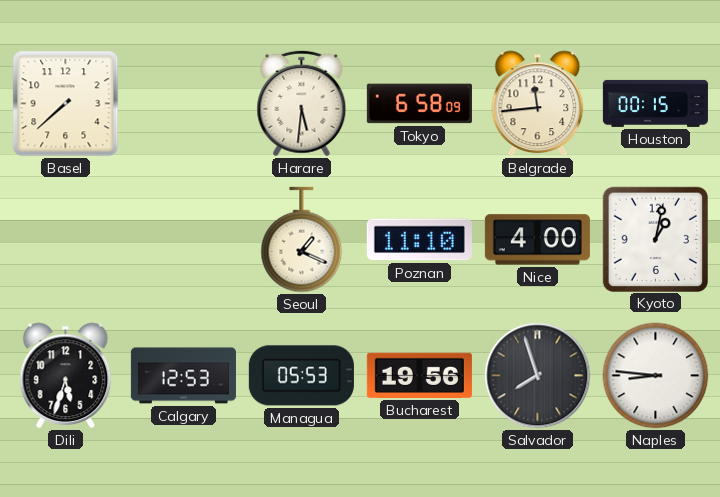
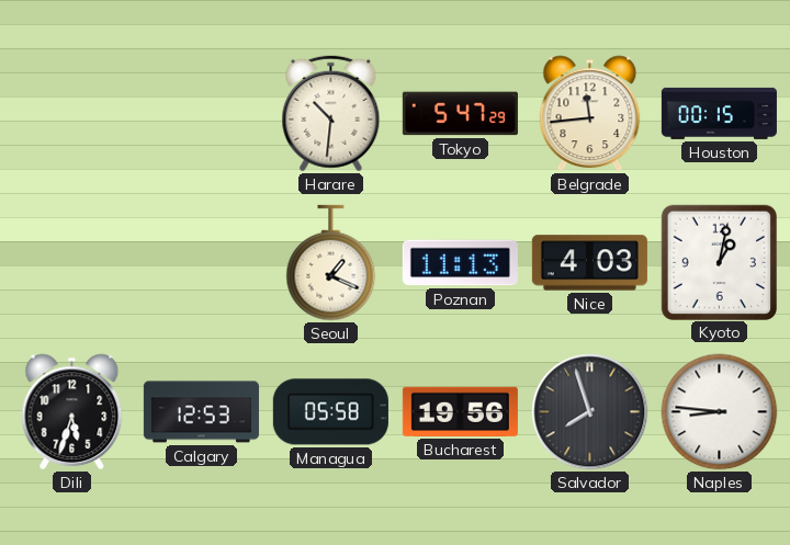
Basel: 7:38 -> none (66, 104)
Harare: 5:31 -> 10:31 (331, 114)
Tokyo: 6:58 -> 5:47 (460, 114)
Poznan: 11:10 -> 11:13 (460, 263)
Nice: 4:00 -> 4:03 (589, 263)
Managua: 05:53 -> 05:58 (330, 412)
